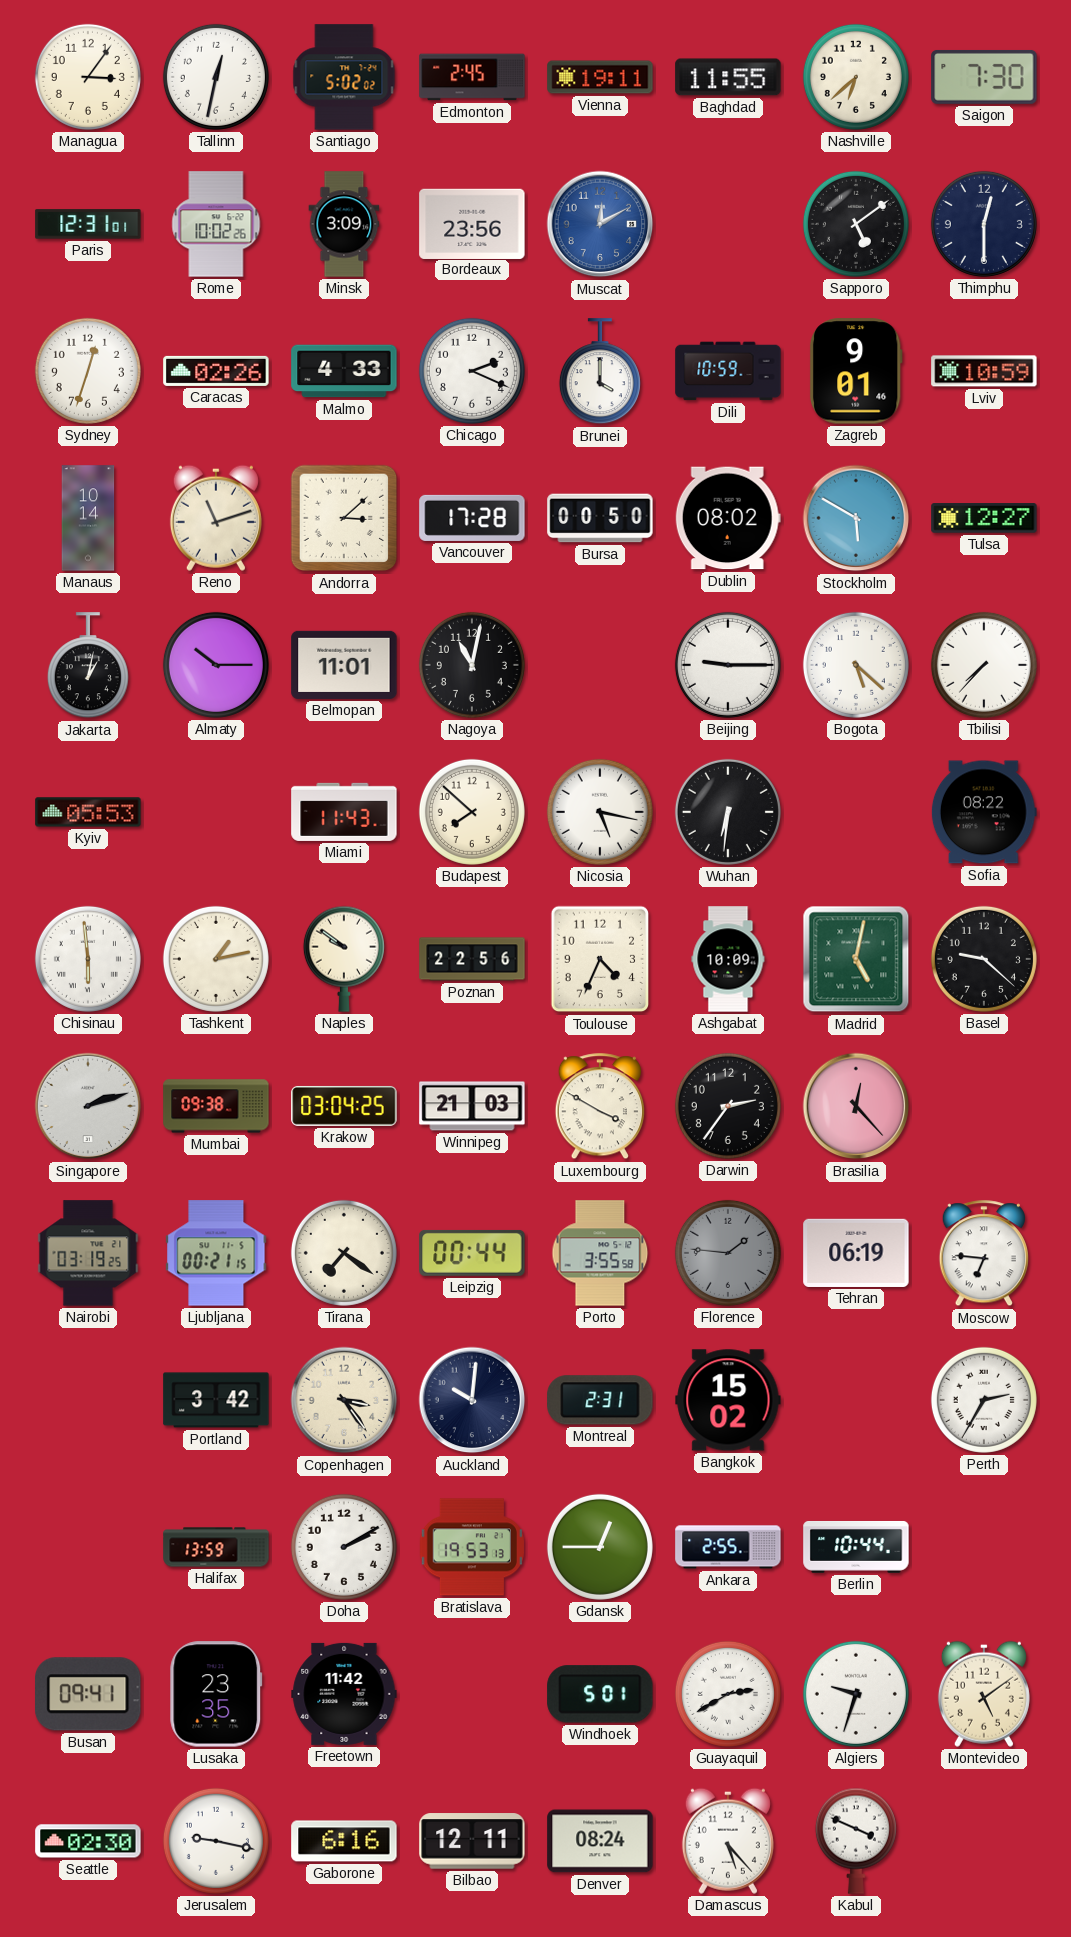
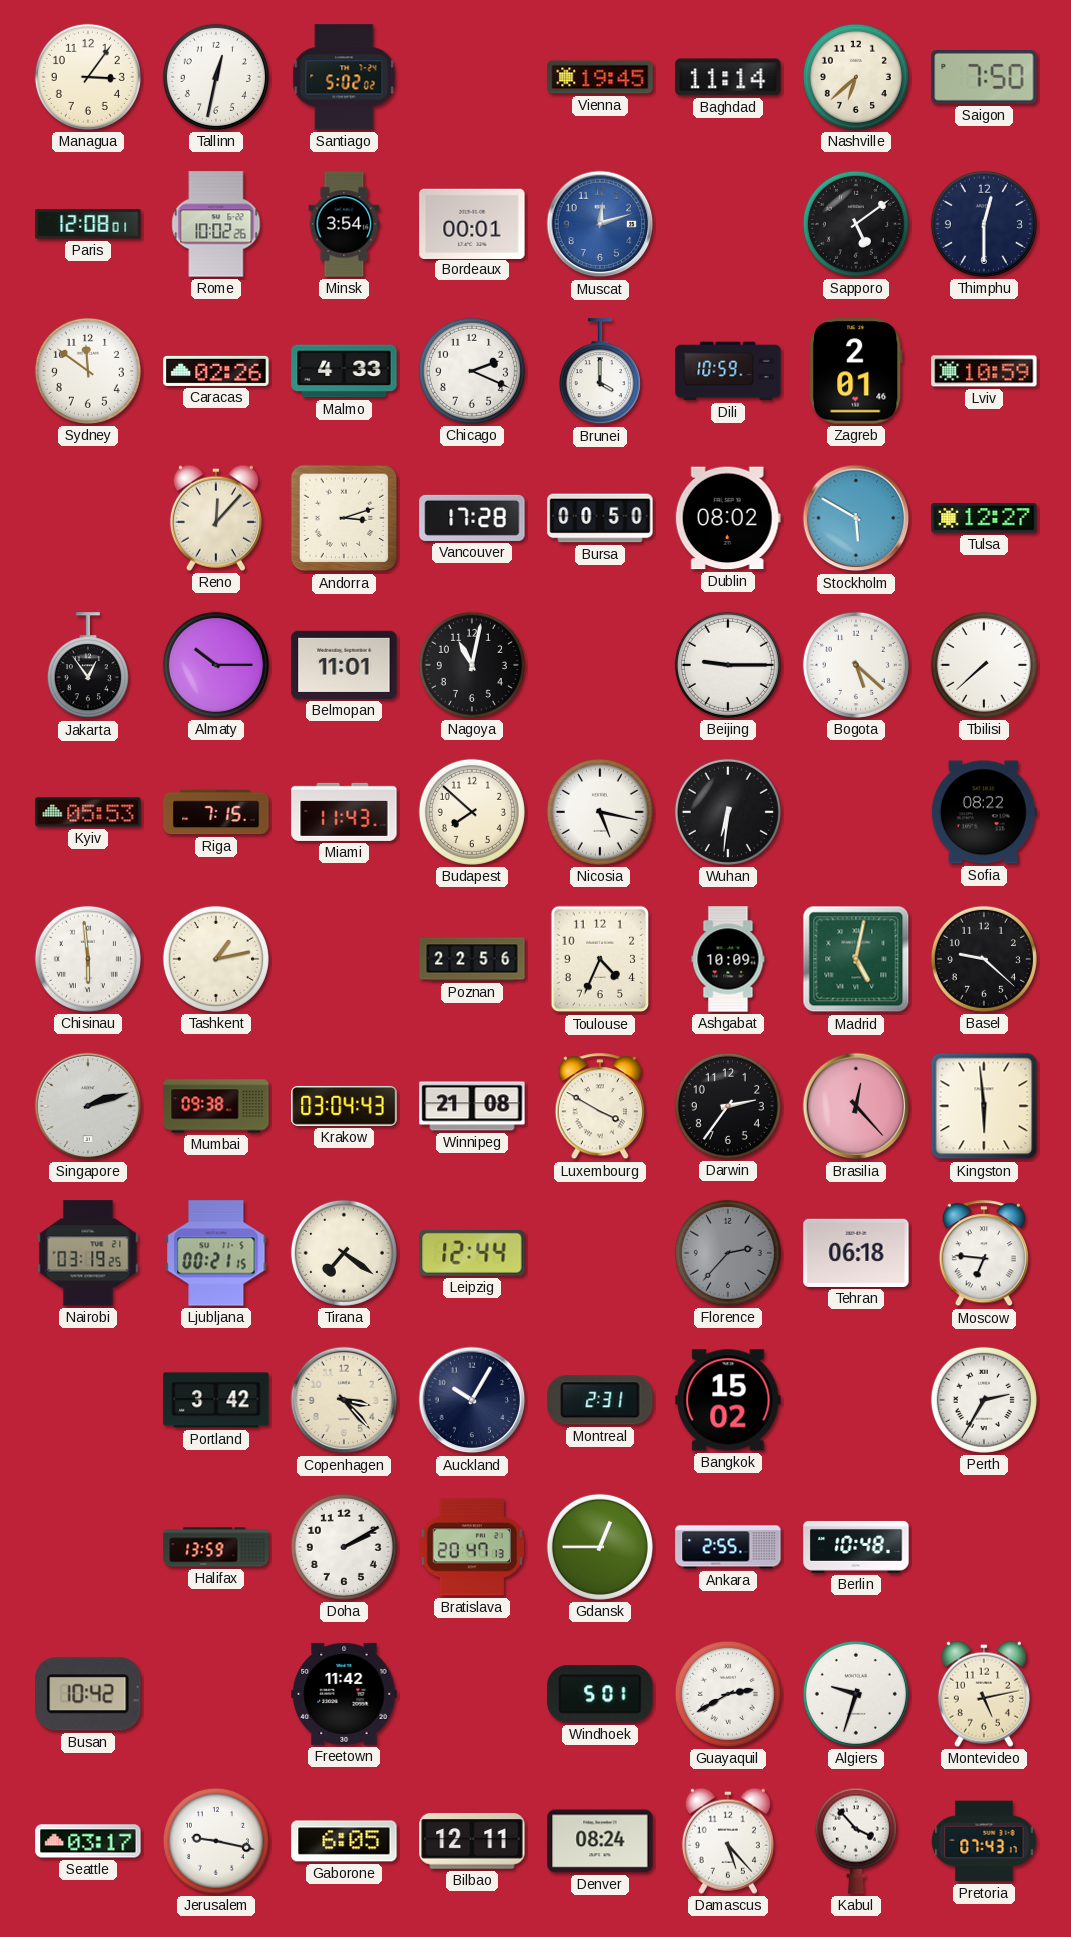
Edmonton: 2:45 -> none (472, 77)
Vienna: 19:11 -> 19:45 (600, 77)
Baghdad: 11:55 -> 11:14 (728, 77)
Saigon: 7:30 -> 7:50 (984, 77)
Paris: 12:31 -> 12:08 (88, 224)
Minsk: 3:09 -> 3:54 (344, 224)
Bordeaux: 23:56 -> 00:01 (472, 223)
Muscat: 12:10 -> 12:12 (600, 224)
Sydney: 12:33 -> 11:51 (88, 371)
Zagreb: 9:01 -> 2:01 (856, 371)
Manaus: 10:14 -> none (88, 518)
Reno: 11:12 -> 12:07 (216, 518)
Andorra: 3:08 -> 3:12 (344, 518)
Jakarta: 1:02 -> 12:54 (88, 666)
Tbilisi: 7:37 -> 7:38 (984, 665)
Riga: none -> 7:15 (216, 812)
Naples: 9:51 -> none (344, 959)
Krakow: 03:04:25 -> 03:04:43 (344, 1106)
Winnipeg: 21:03 -> 21:08 (472, 1106)
Kingston: none -> 5:59 (984, 1106)
Leipzig: 00:44 -> 12:44 (472, 1253)
Porto: 3:55 -> none (600, 1253)
Florence: 1:46 -> 2:37 (728, 1253)
Tehran: 06:19 -> 06:18 (856, 1253)
Copenhagen: 3:24 -> 3:23 (344, 1400)
Auckland: 10:01 -> 10:05 (472, 1400)
Bratislava: 19:53 -> 20:47 (472, 1547)
Berlin: 10:44 -> 10:48 (856, 1547)
Busan: 09:41 -> 10:42 (88, 1694)
Lusaka: 23:35 -> none (216, 1694)
Montevideo: 5:09 -> 5:13 (984, 1694)
Seattle: 02:30 -> 03:17 (88, 1841)
Gaborone: 6:16 -> 6:05 (344, 1841)
Kabul: 3:49 -> 3:53 (856, 1841)
Pretoria: none -> 07:43 (984, 1841)
